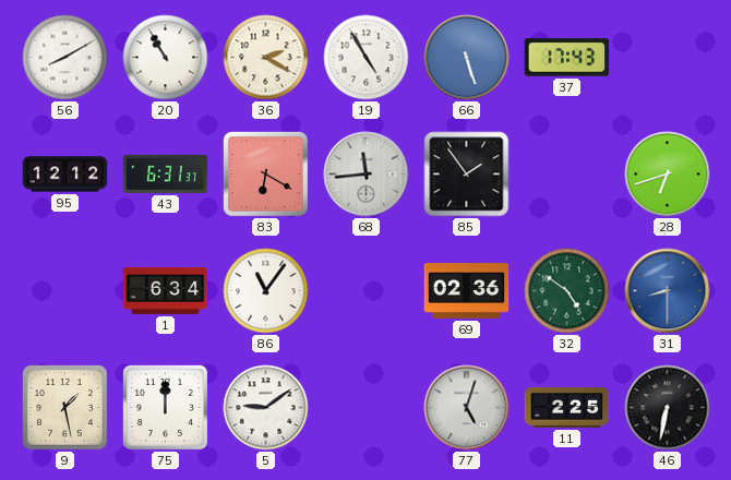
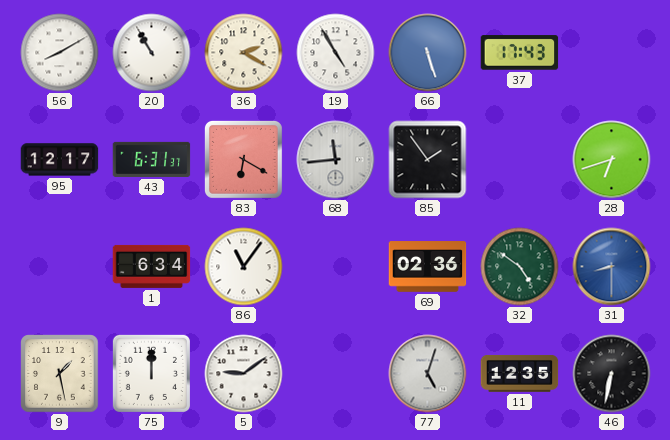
95: 12:12 -> 12:17 (60, 160)
11: 2:25 -> 12:35 (520, 373)
